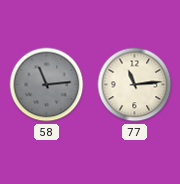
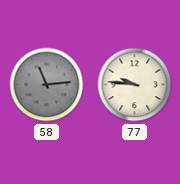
77: 11:14 -> 9:46 (135, 85)
